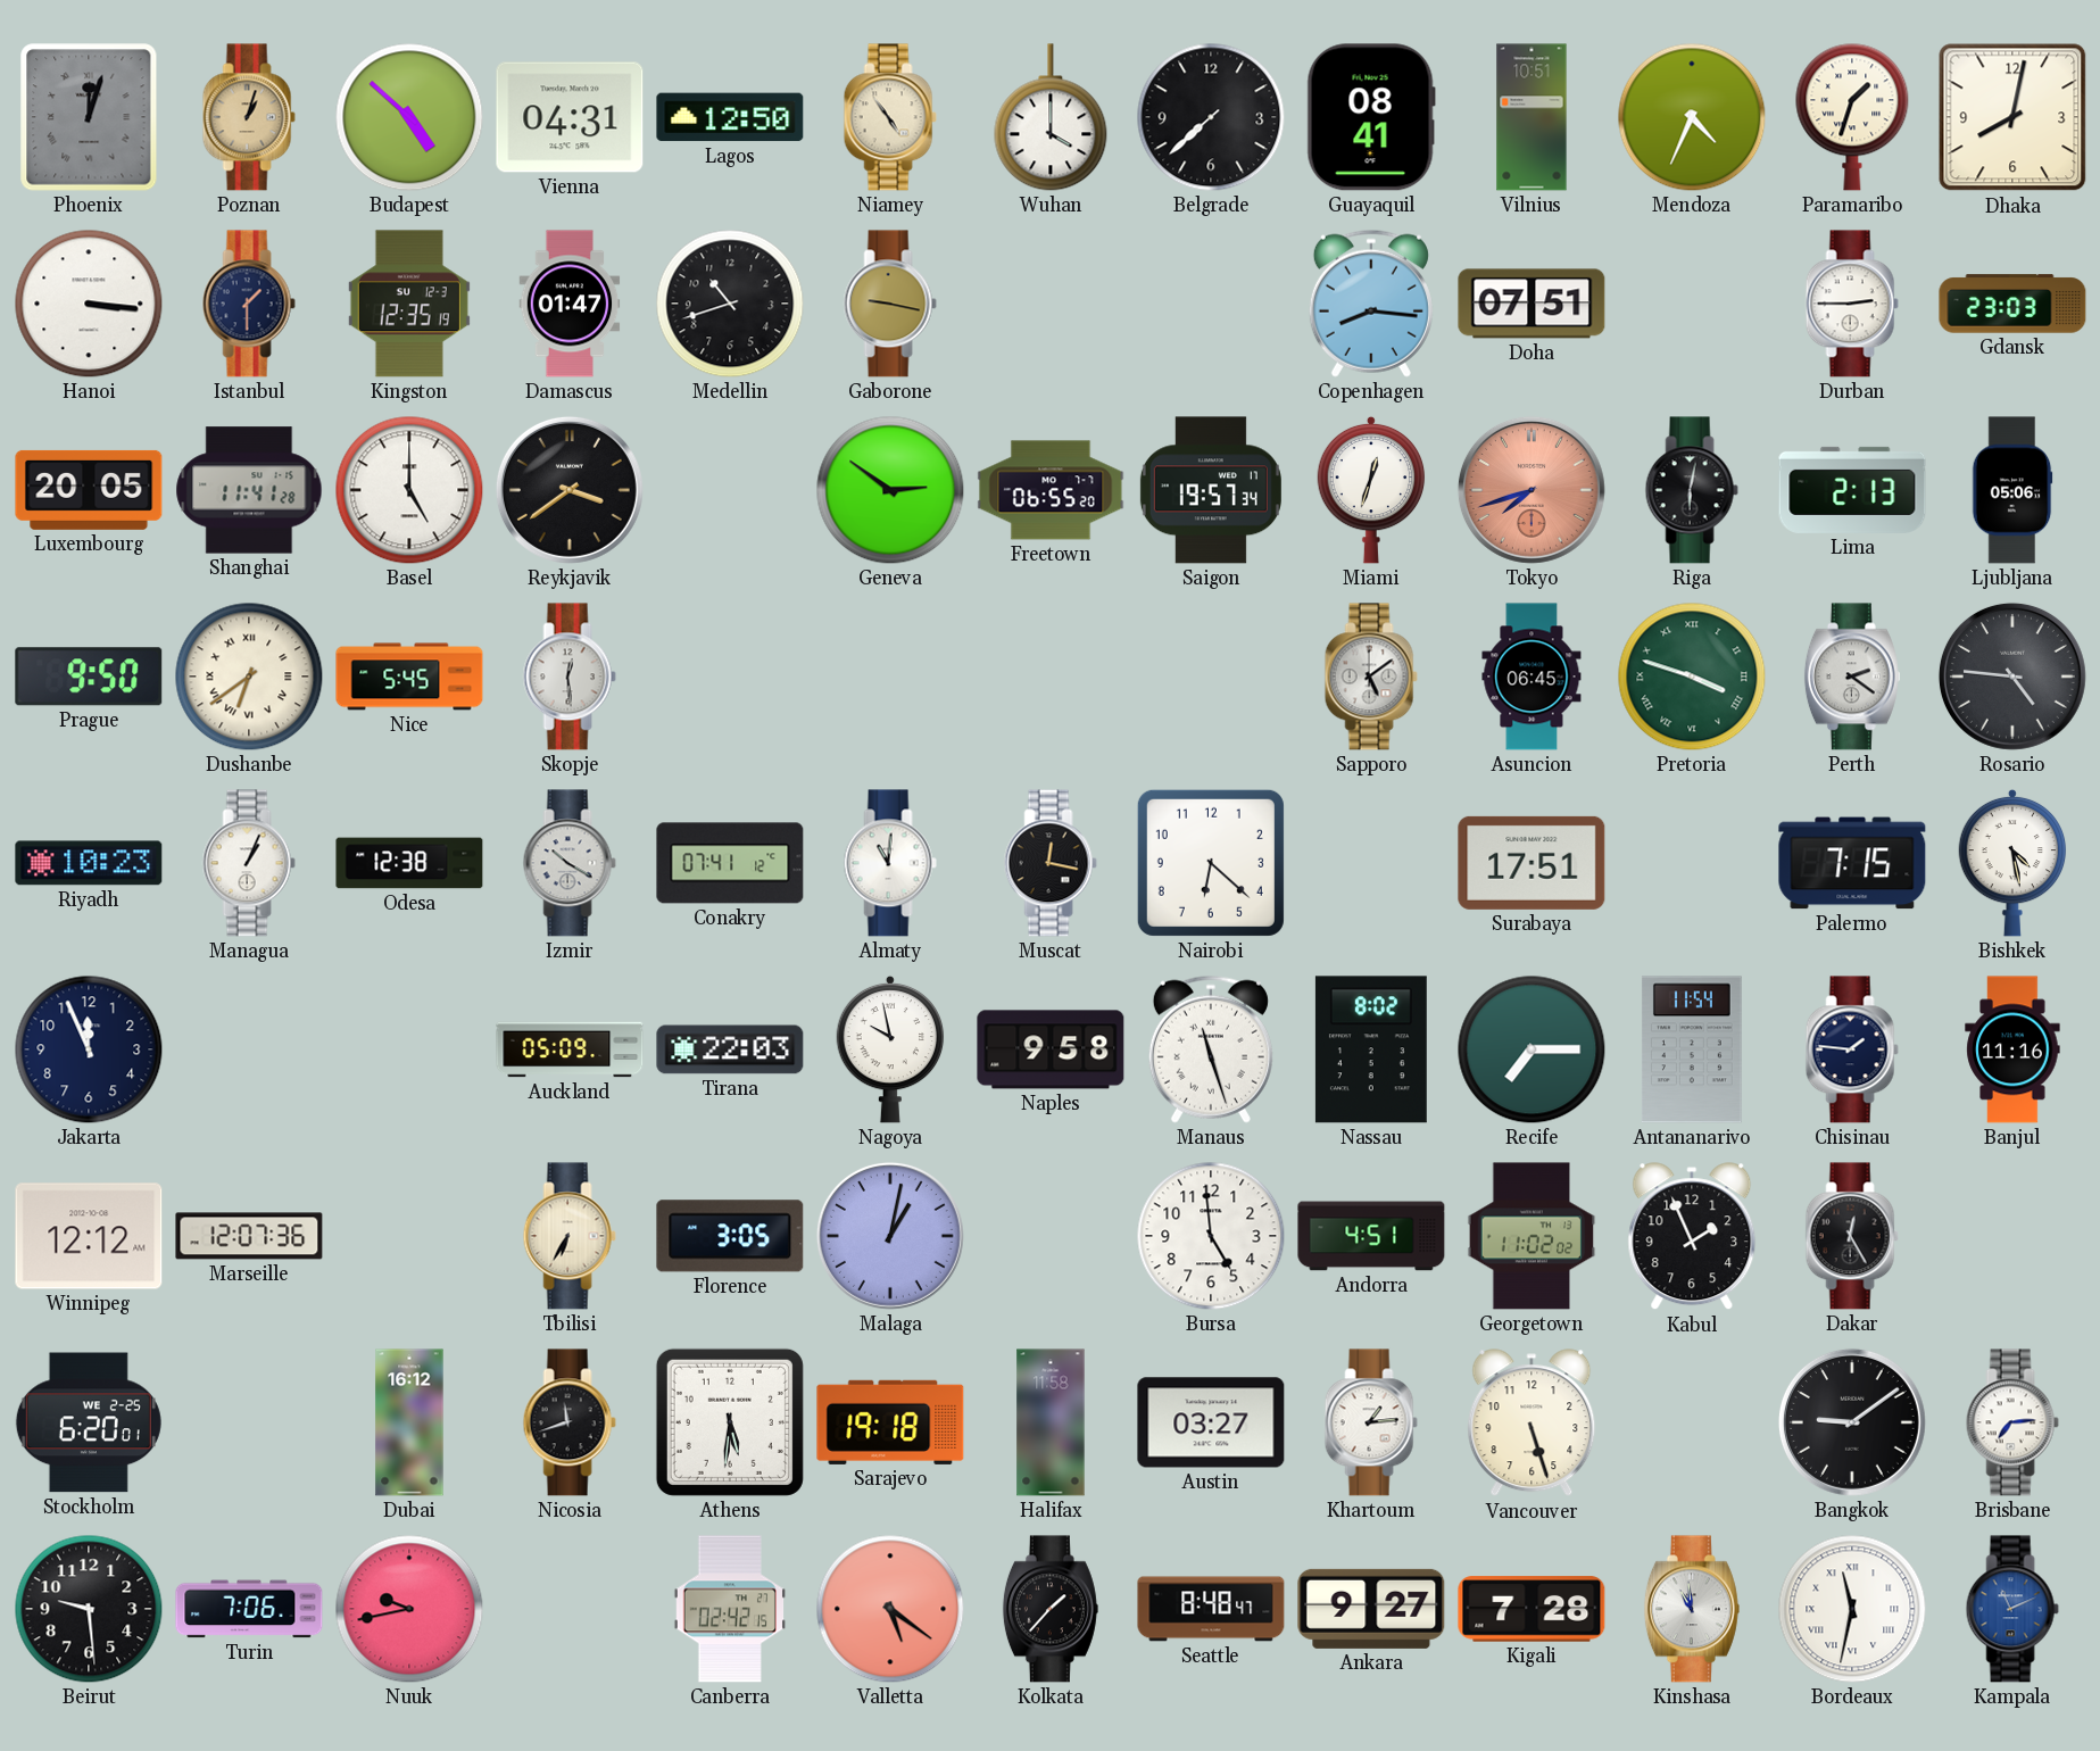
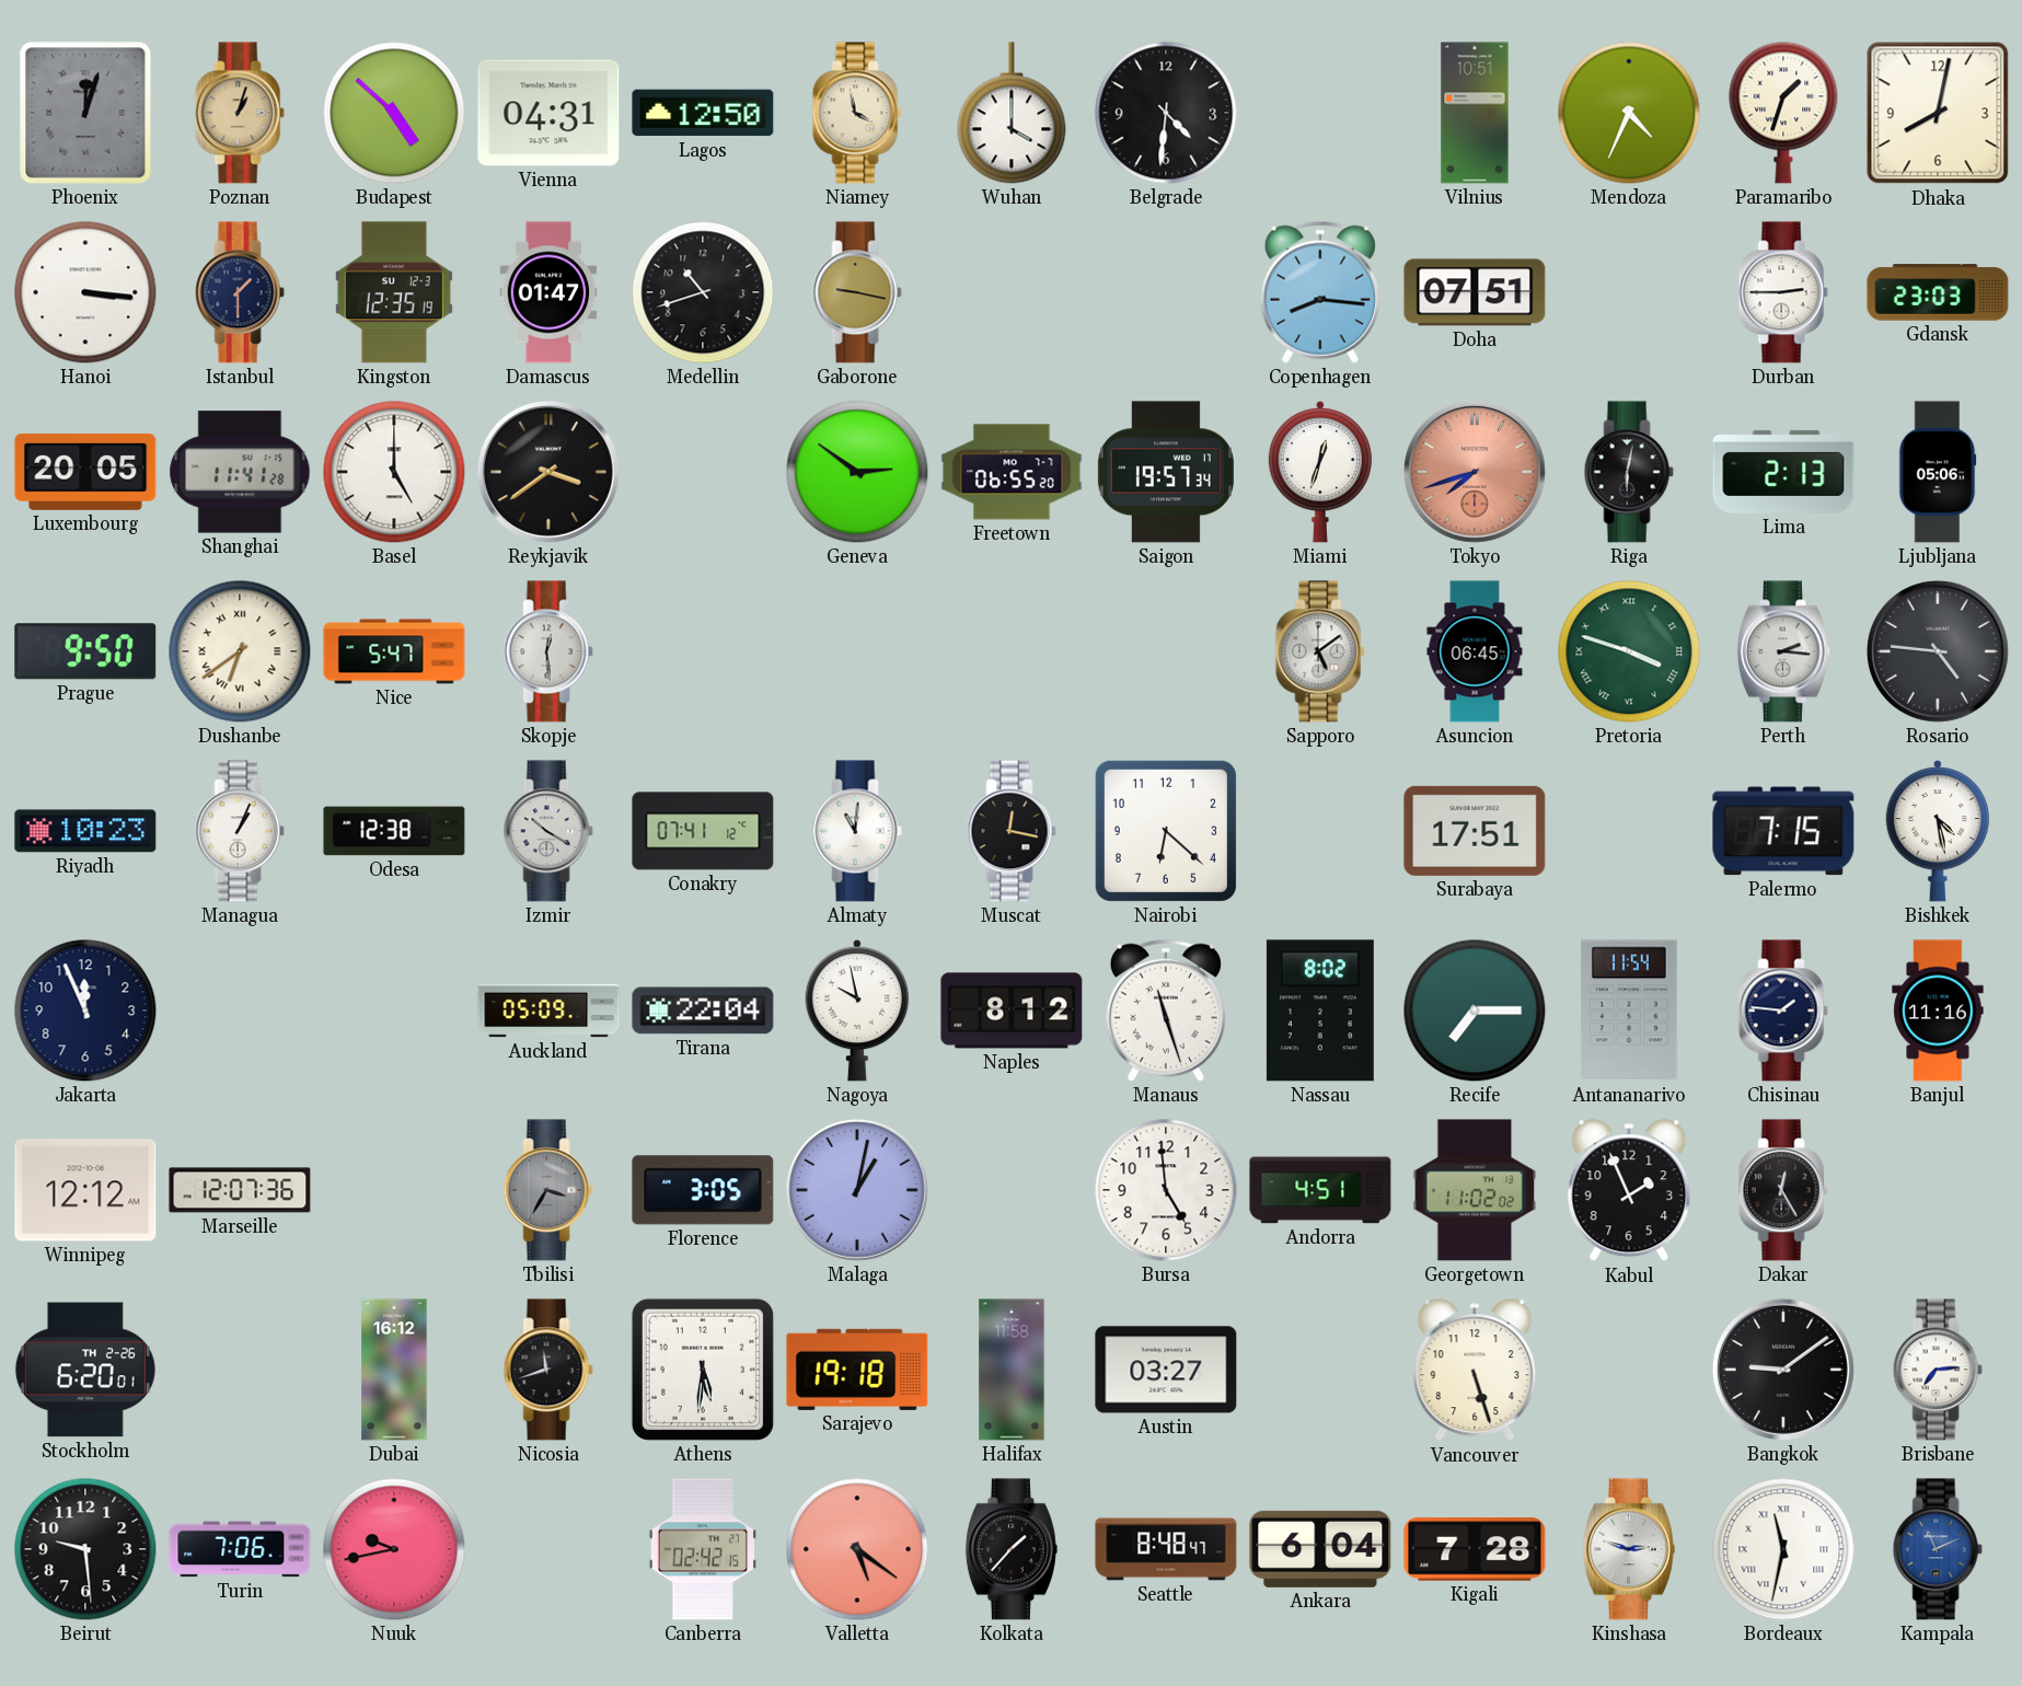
Niamey: 4:54 -> 3:58 (857, 113)
Belgrade: 7:38 -> 4:31 (1166, 113)
Guayaquil: 08:41 -> none (1371, 117)
Nice: 5:45 -> 5:47 (394, 651)
Perth: 2:21 -> 2:16 (1783, 651)
Tirana: 22:03 -> 22:04 (703, 1011)
Naples: 9:58 -> 8:12 (1012, 1011)
Tbilisi: 6:35 -> 3:35 (548, 1190)
Tbilisi dial: cream -> grey (548, 1190)
Stockholm date: WE 2-25 -> TH 2-26 (85, 1370)
Khartoum: 1:14 -> none (1371, 1422)
Ankara: 9:27 -> 6:04 (1320, 1549)
Kinshasa: 10:59 -> 2:48 (1629, 1549)
